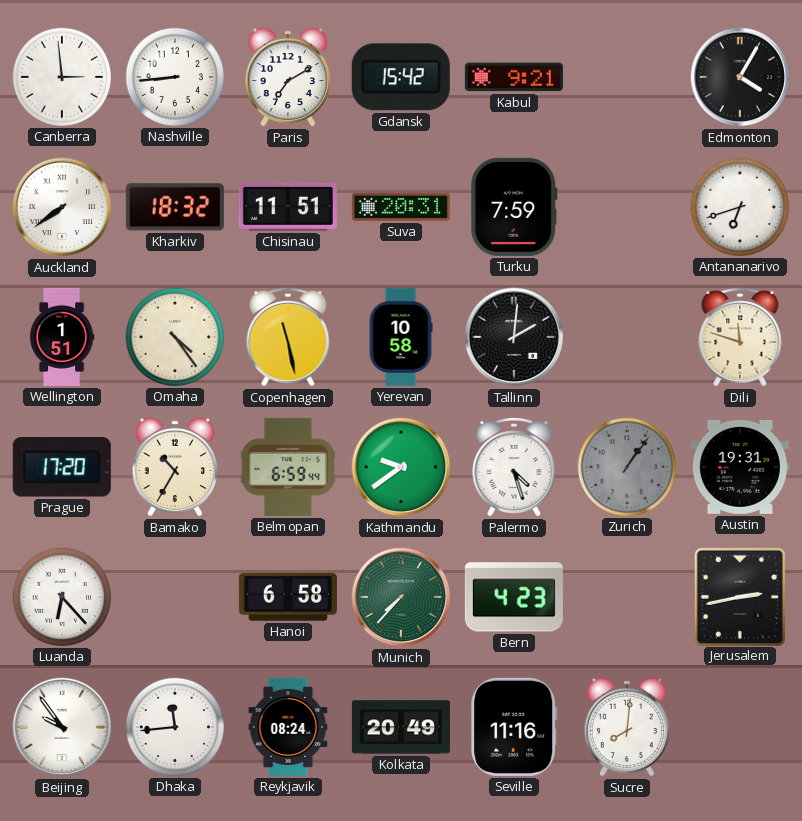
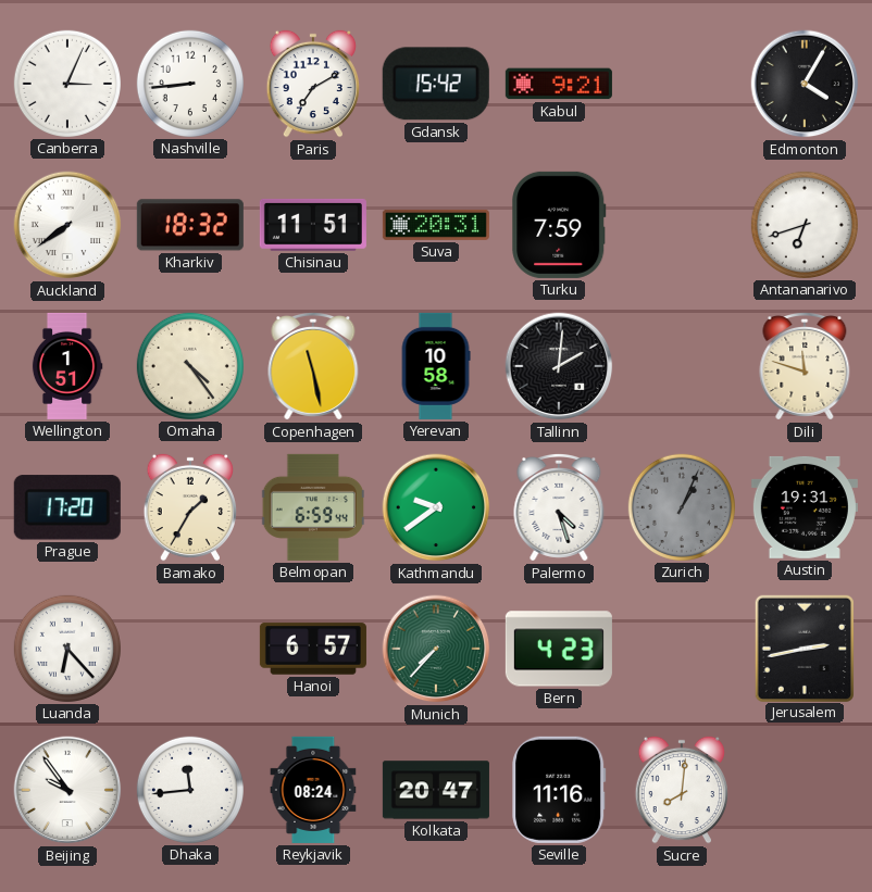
Canberra: 2:59 -> 3:04 (67, 84)
Bamako: 10:35 -> 1:35 (189, 507)
Zurich: 1:06 -> 1:04 (682, 507)
Hanoi: 6:58 -> 6:57 (313, 649)
Kolkata: 20:49 -> 20:47 (436, 790)
